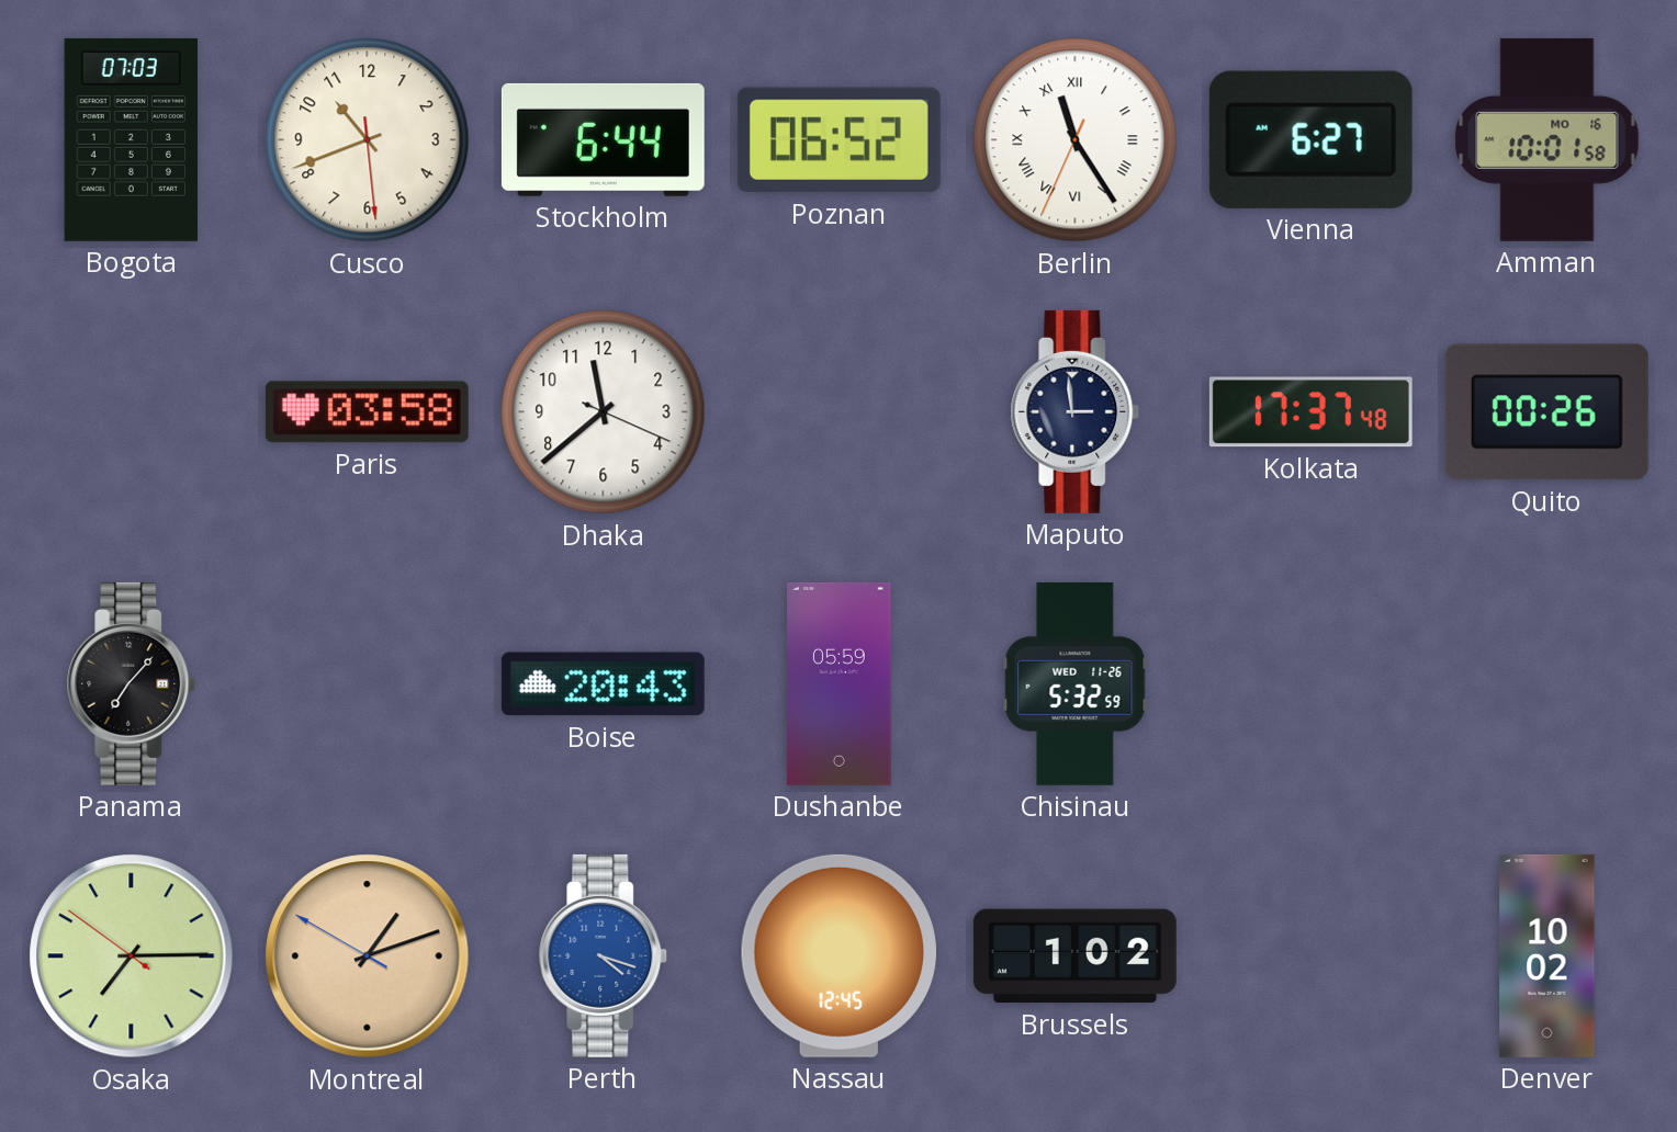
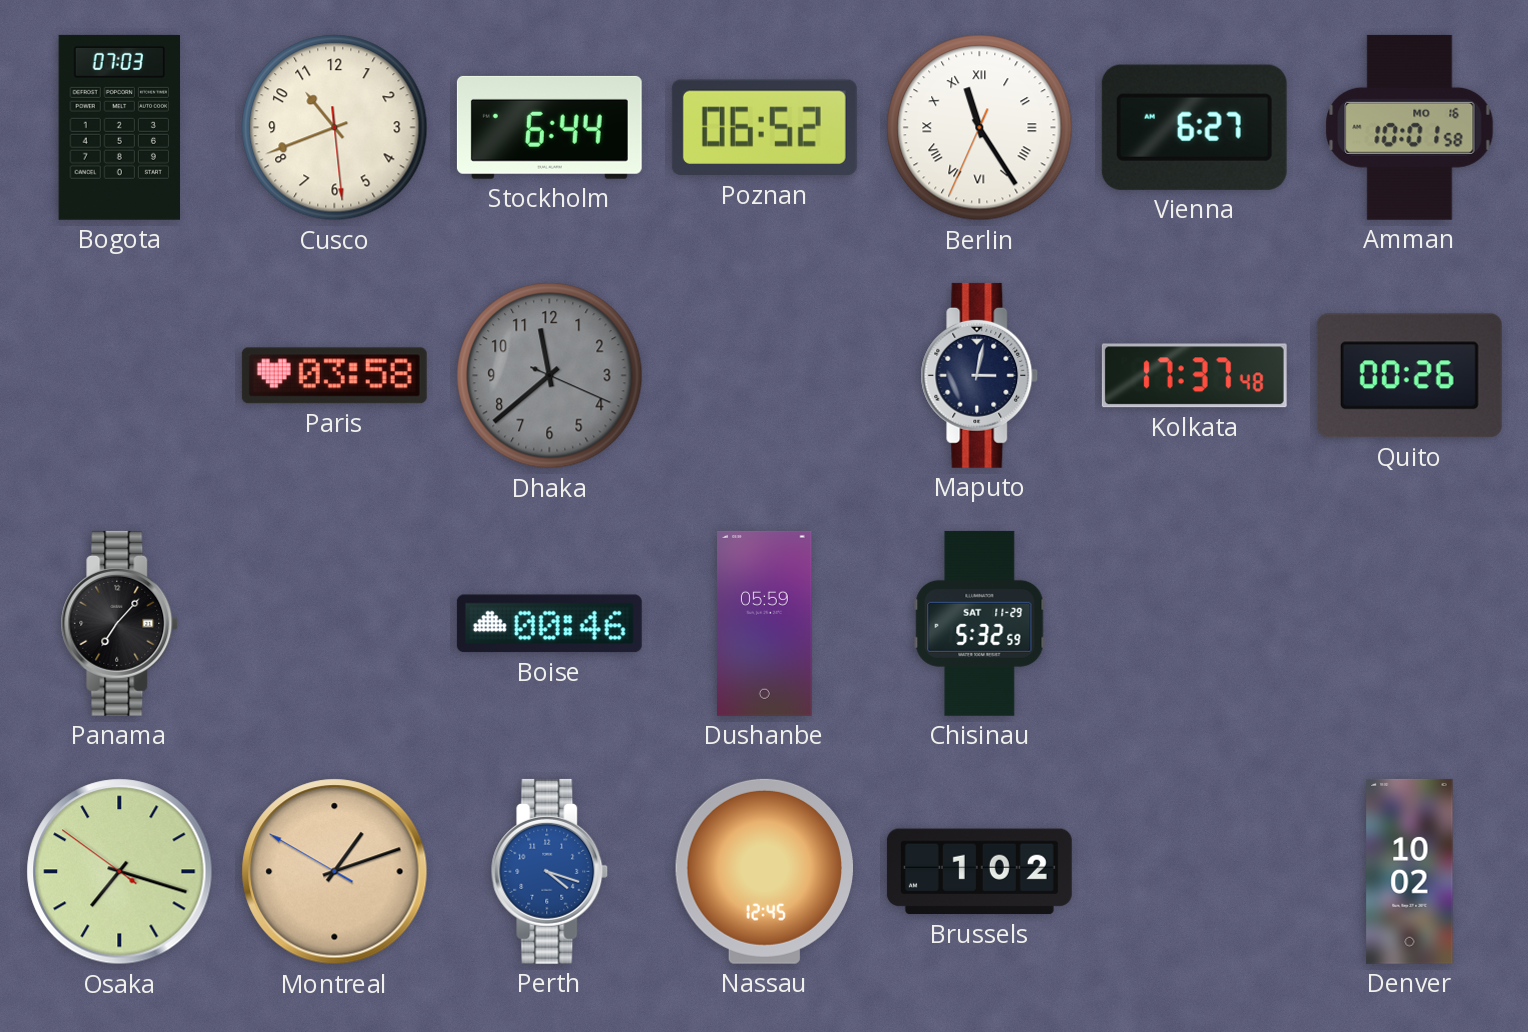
Dhaka dial: white -> grey (550, 376)
Maputo: 2:59 -> 3:02 (980, 375)
Boise: 20:43 -> 00:46 (549, 624)
Chisinau date: WED 11-26 -> SAT 11-29 (980, 623)
Osaka: 7:14 -> 7:17 (120, 872)
